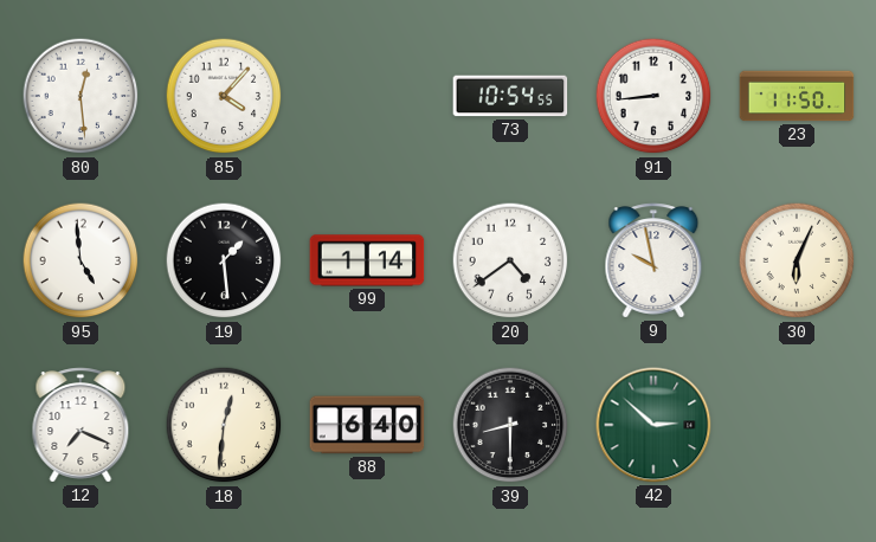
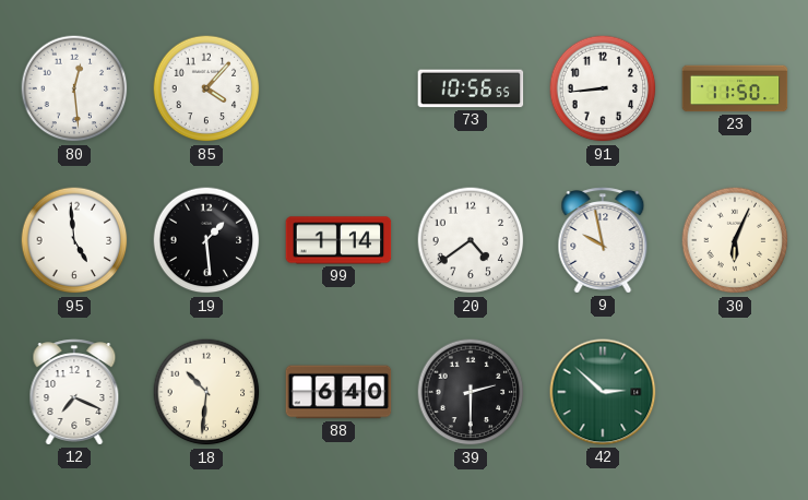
73: 10:54 -> 10:56 (471, 88)
18: 12:31 -> 10:31 (206, 392)
39: 8:30 -> 2:30 (471, 392)
